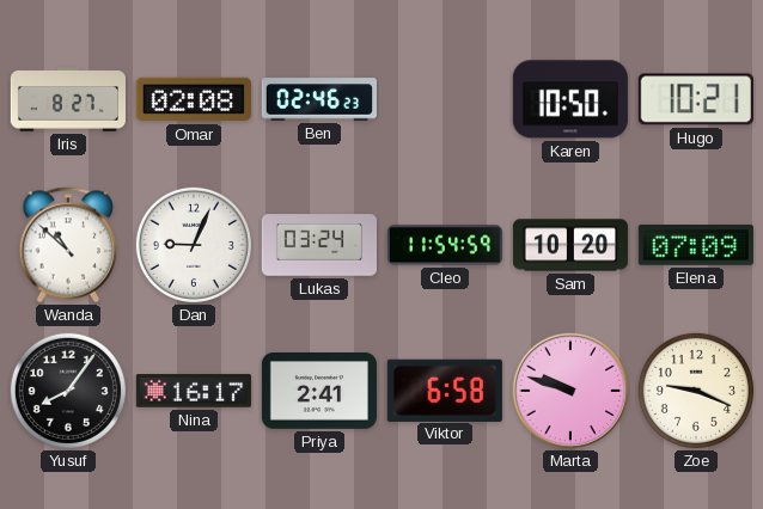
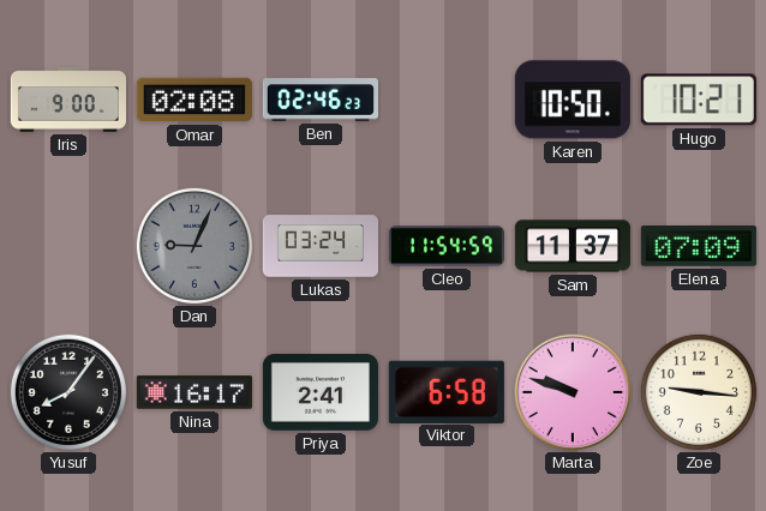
Iris: 8:27 -> 9:00 (67, 100)
Wanda: 10:52 -> none (68, 245)
Dan dial: white -> grey (195, 246)
Sam: 10:20 -> 11:37 (573, 246)
Zoe: 9:19 -> 9:16 (699, 392)
